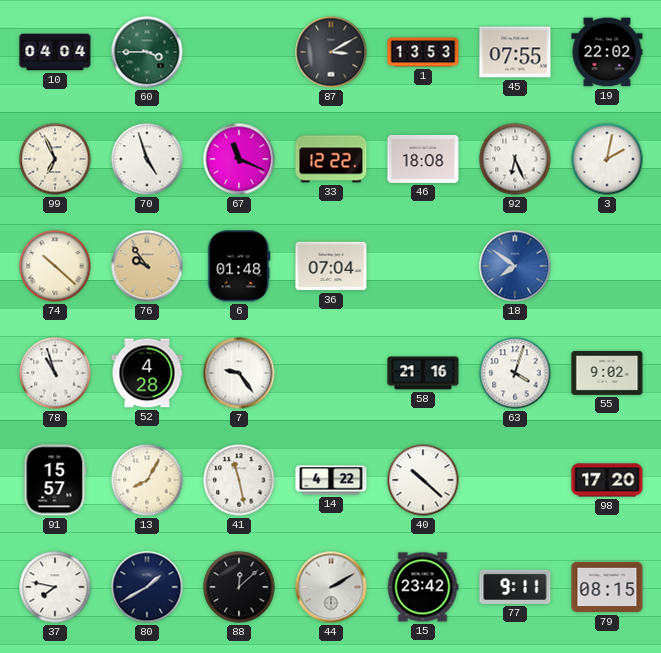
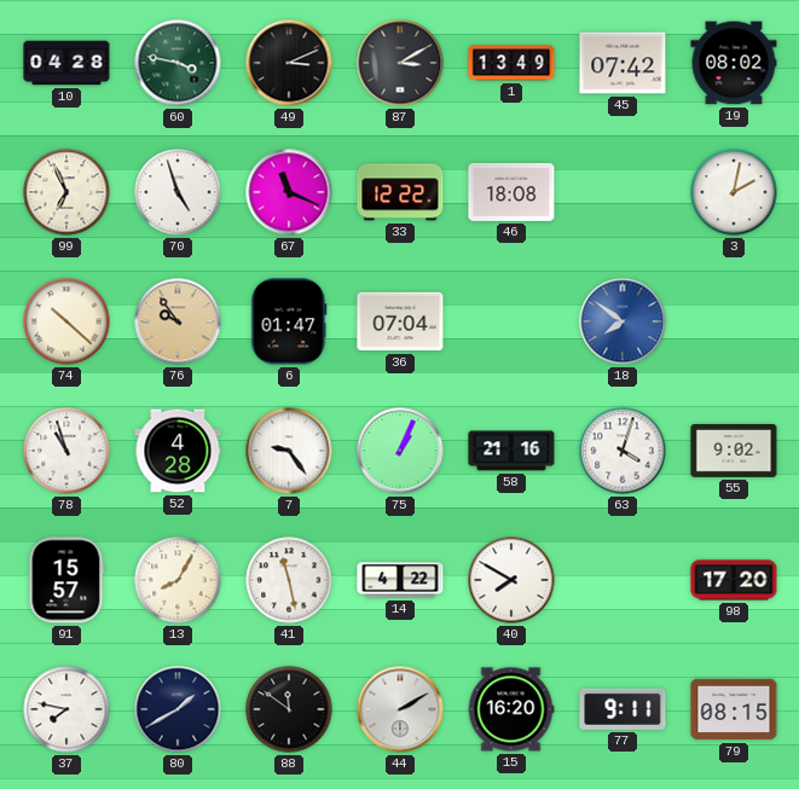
10: 04:04 -> 04:28 (66, 63)
60: 3:45 -> 3:47 (178, 63)
49: none -> 3:11 (289, 63)
1: 13:53 -> 13:49 (511, 63)
45: 07:55 -> 07:42 (623, 63)
19: 22:02 -> 08:02 (734, 63)
92: 6:26 -> none (515, 159)
6: 01:48 -> 01:47 (289, 321)
75: none -> 1:04 (400, 451)
40: 10:22 -> 7:50 (511, 580)
88: 12:08 -> 11:51 (289, 709)
15: 23:42 -> 16:20 (511, 709)
